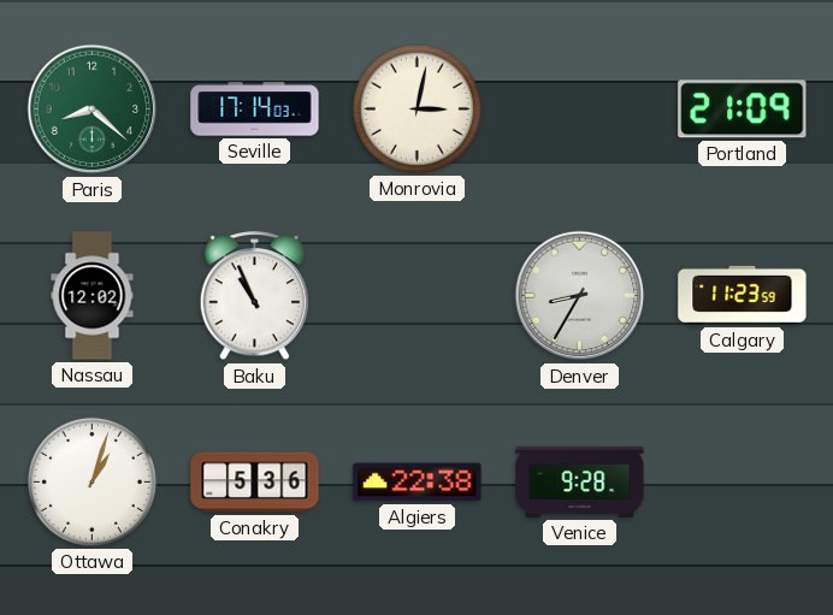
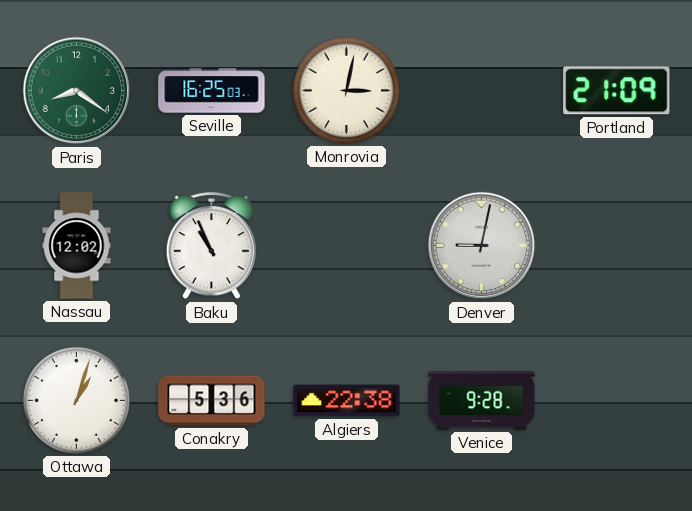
Paris: 8:22 -> 8:21 (77, 91)
Seville: 17:14 -> 16:25 (212, 91)
Denver: 8:35 -> 9:02 (482, 246)
Calgary: 11:23 -> none (743, 295)
